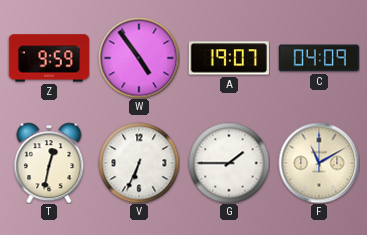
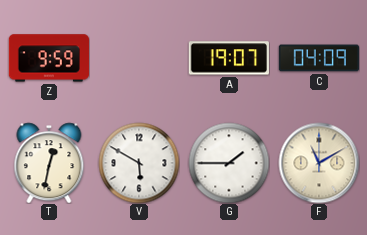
W: 4:54 -> none (139, 58)
V: 6:34 -> 5:50 (139, 163)
